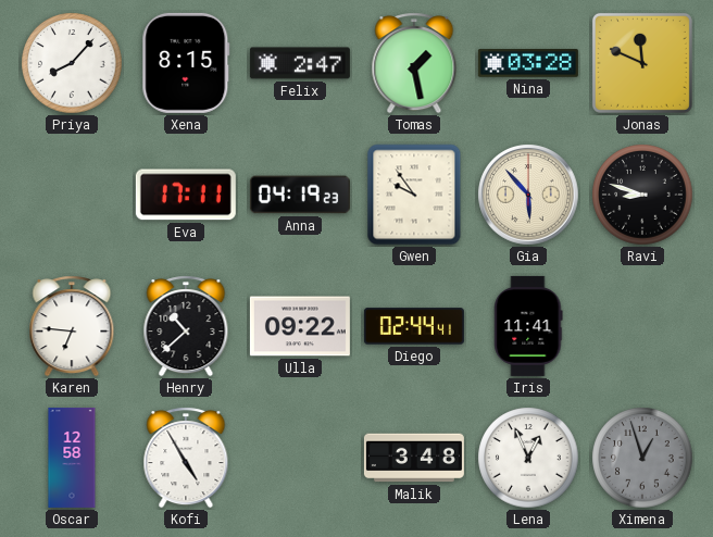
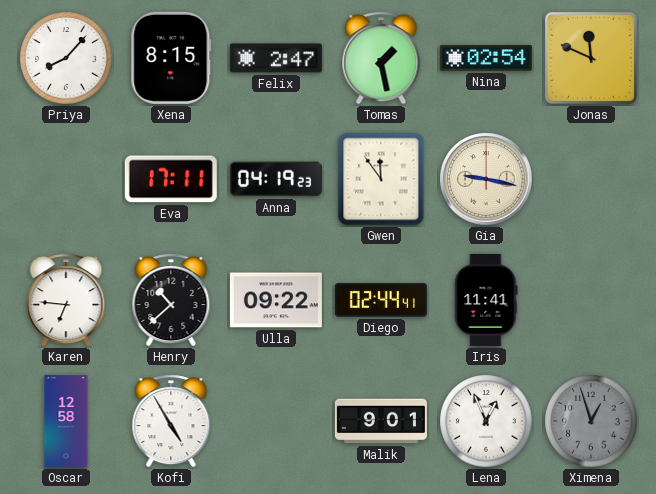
Nina: 03:28 -> 02:54 (486, 58)
Gwen: 9:54 -> 11:54 (381, 179)
Gia: 5:53 -> 9:17 (486, 179)
Ravi: 8:48 -> none (642, 195)
Malik: 3:48 -> 9:01 (381, 421)
